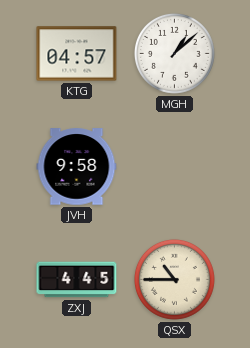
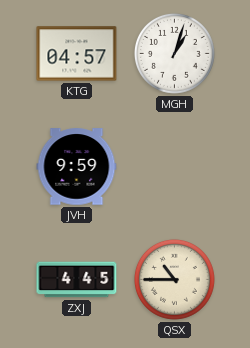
MGH: 1:08 -> 1:03 (174, 53)
JVH: 9:58 -> 9:59 (77, 167)
